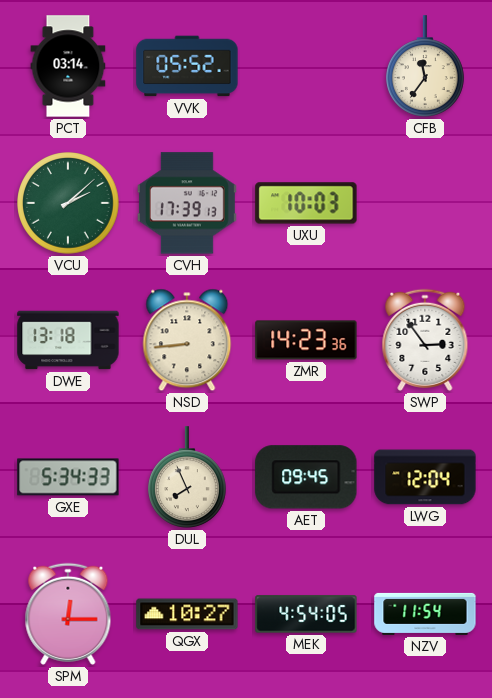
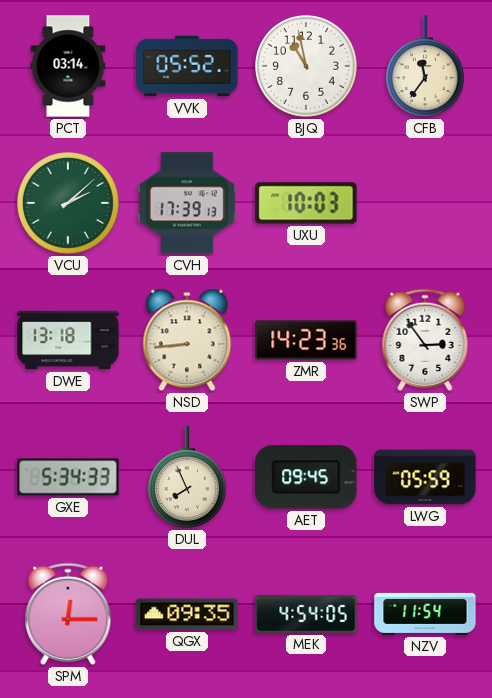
BJQ: none -> 10:58 (306, 66)
LWG: 12:04 -> 05:59 (425, 477)
QGX: 10:27 -> 09:35 (187, 614)
